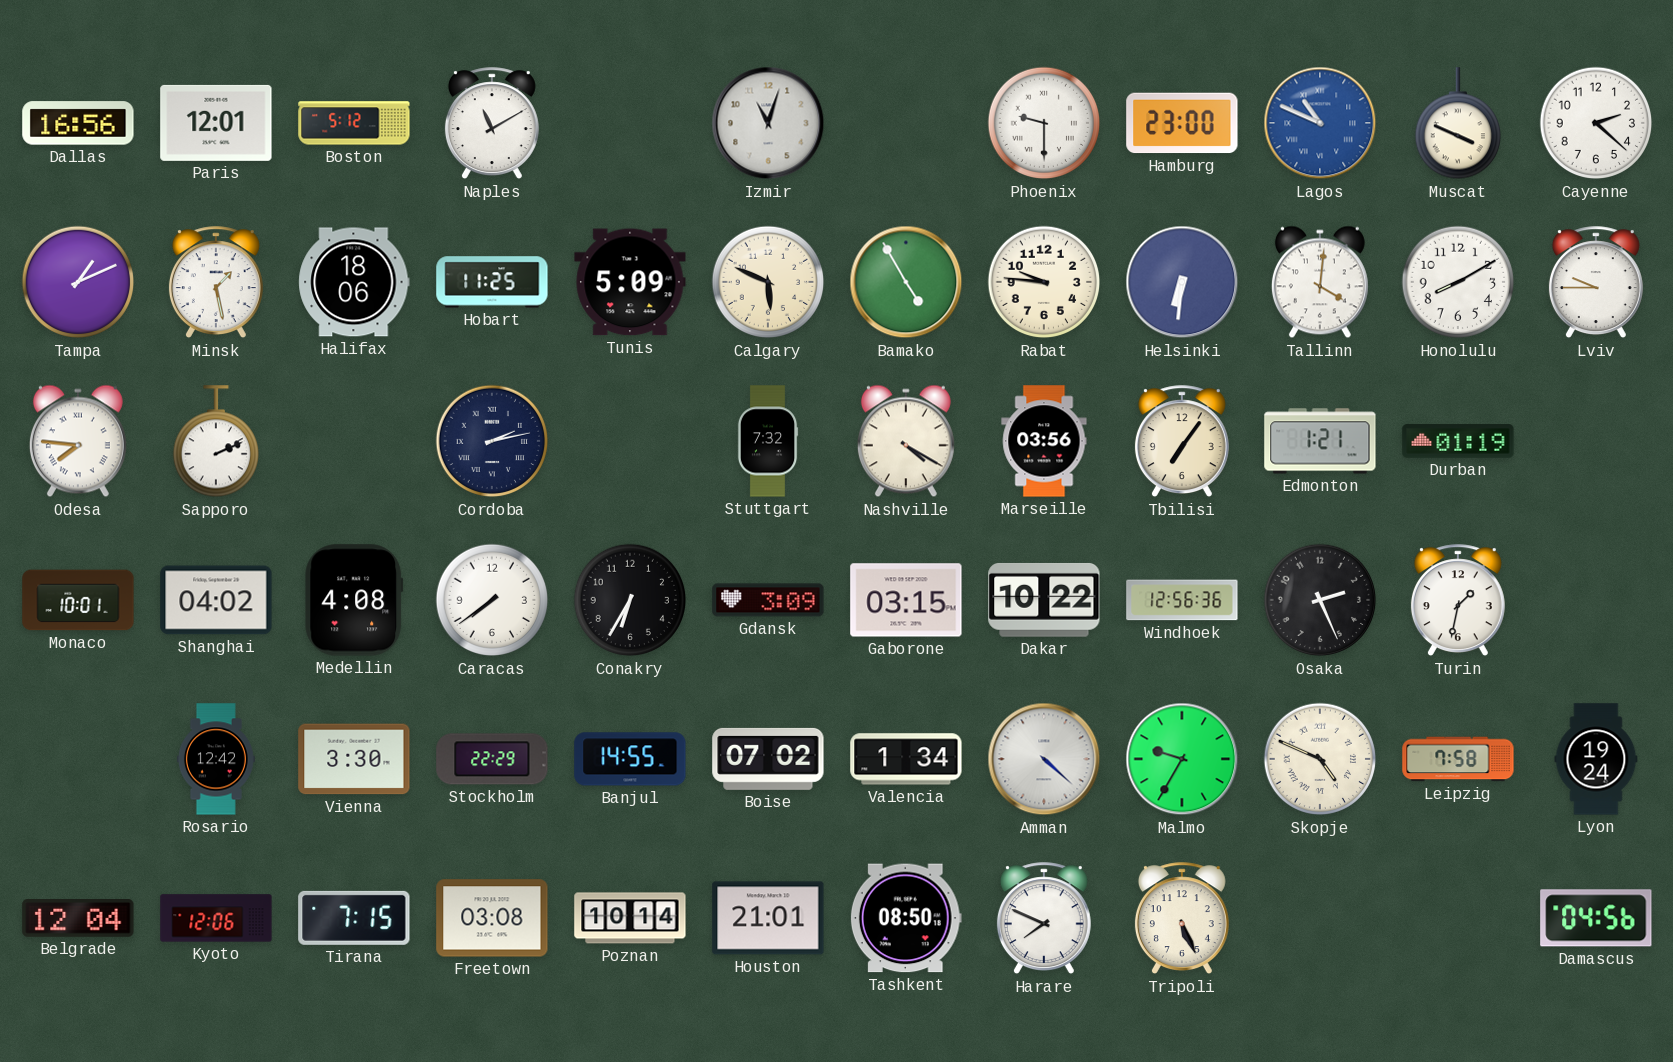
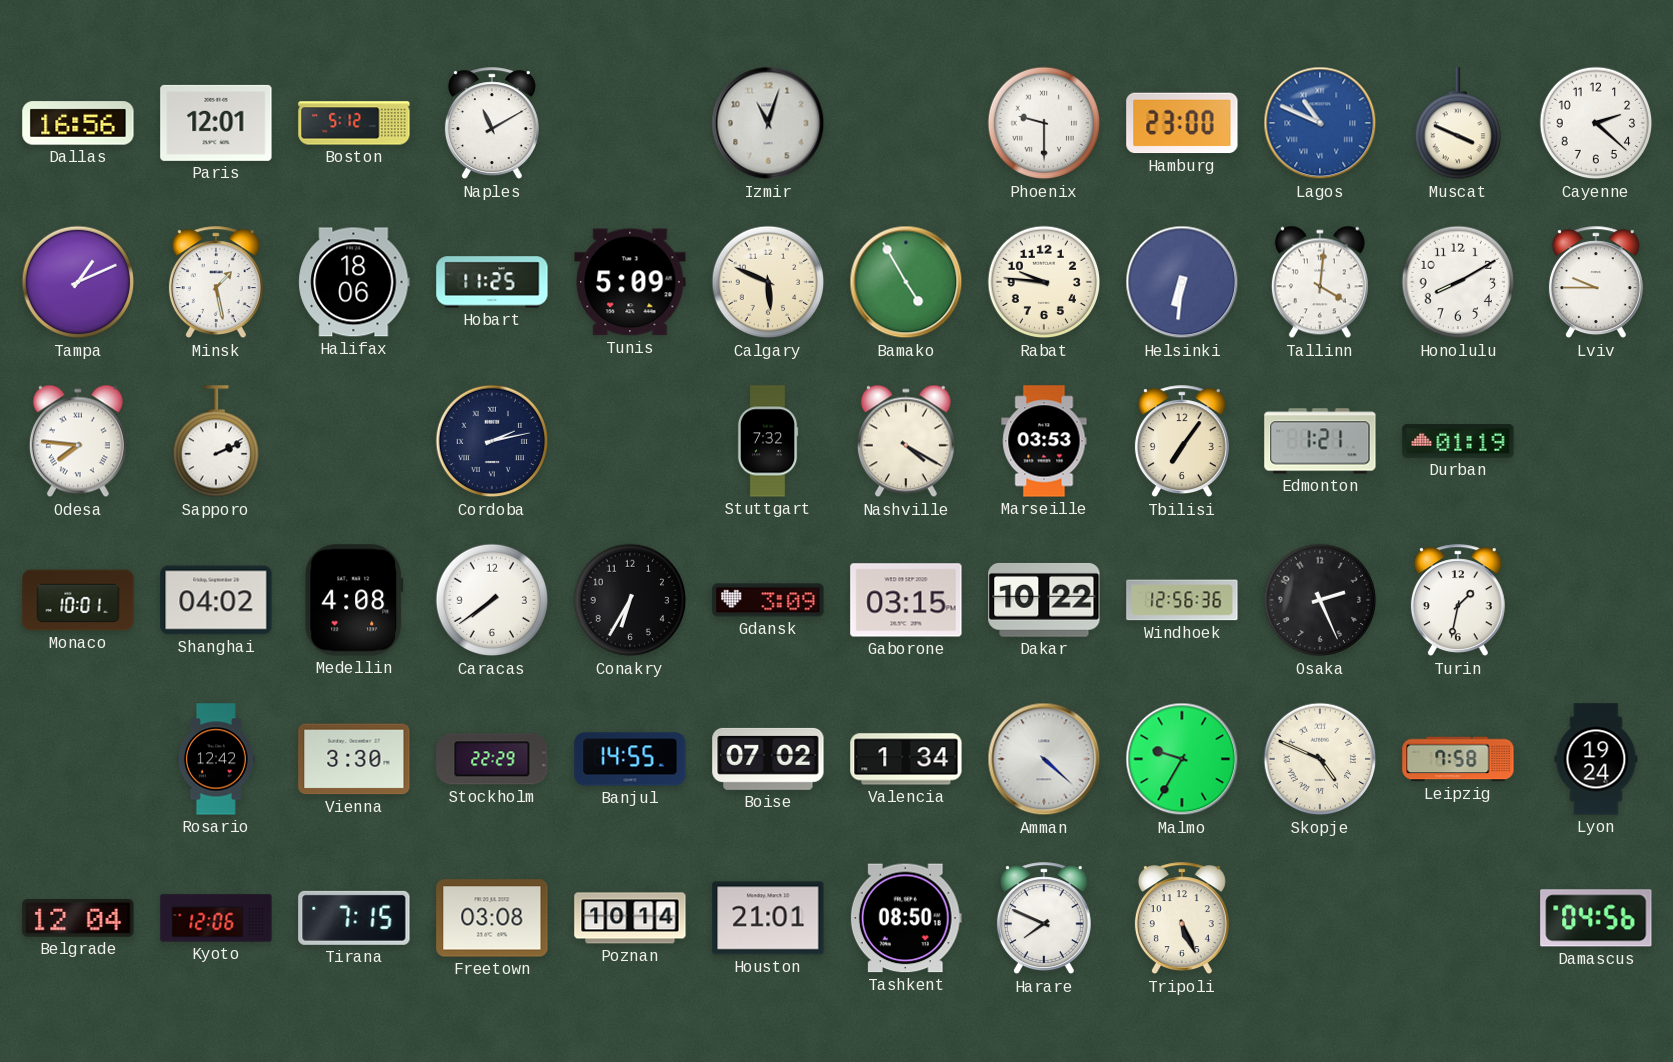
Marseille: 03:56 -> 03:53 (1044, 441)
